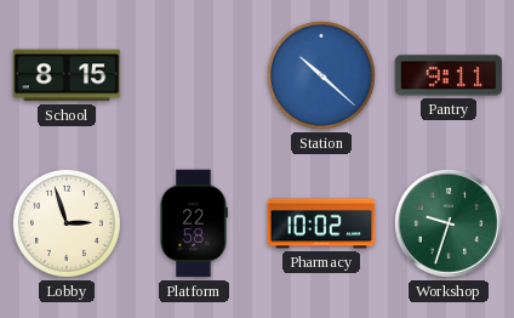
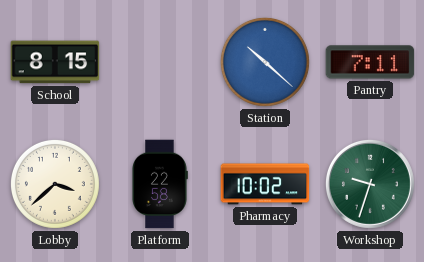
Pantry: 9:11 -> 7:11 (370, 62)
Lobby: 2:57 -> 3:38 (55, 184)
